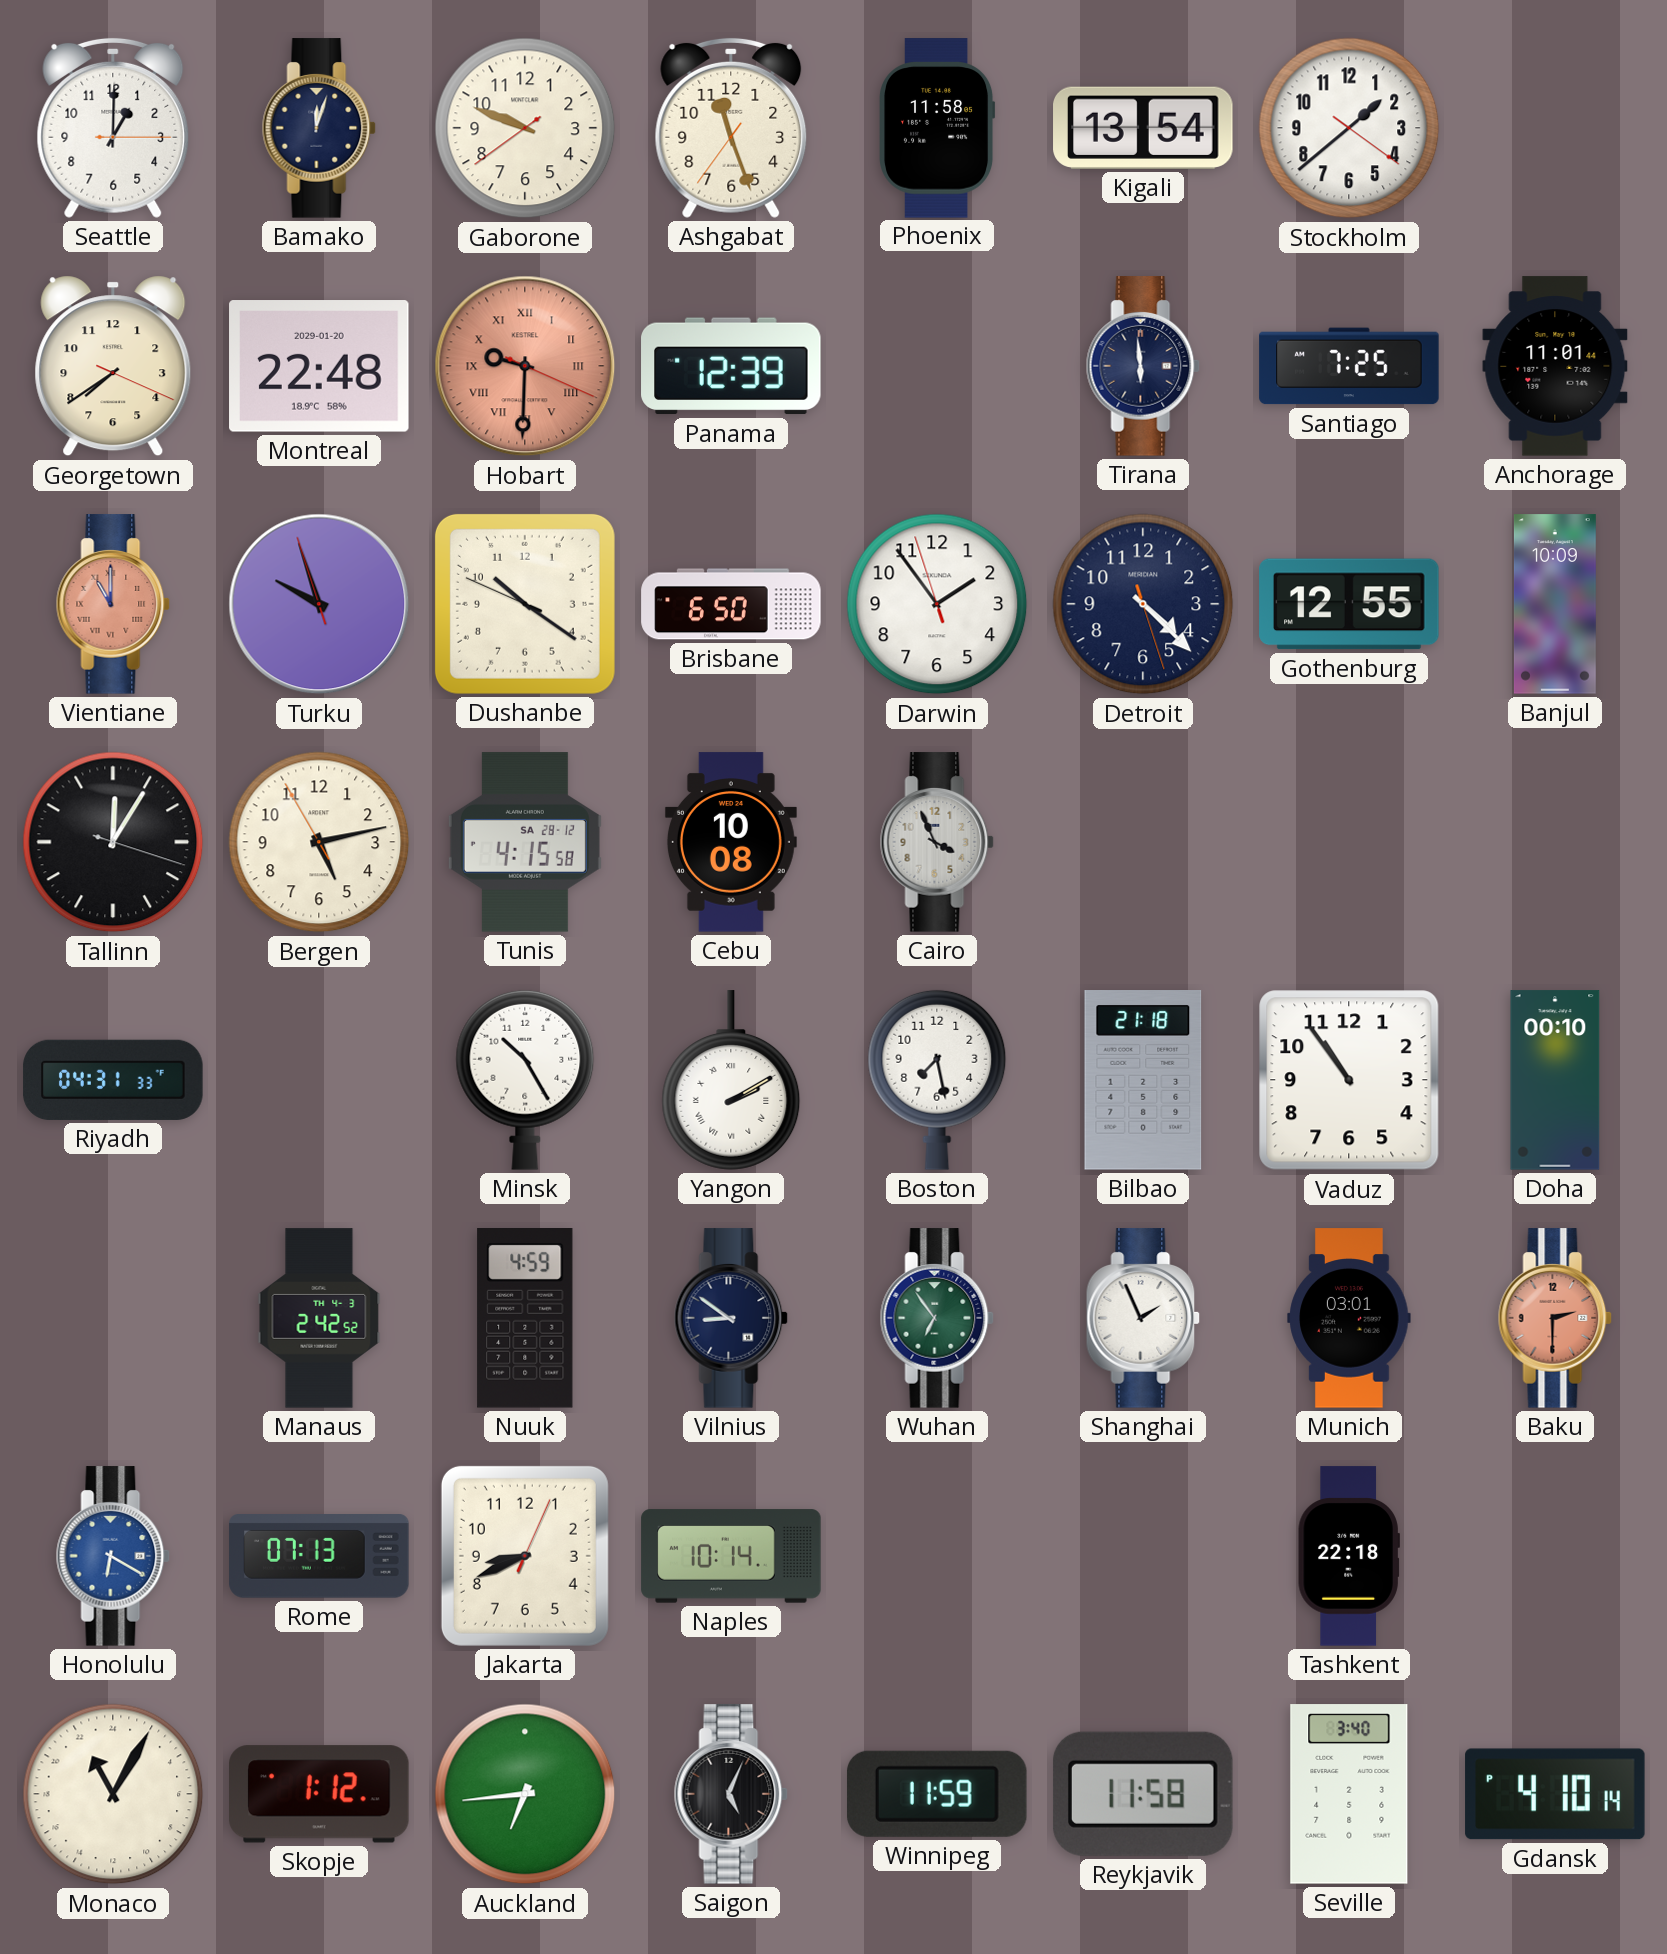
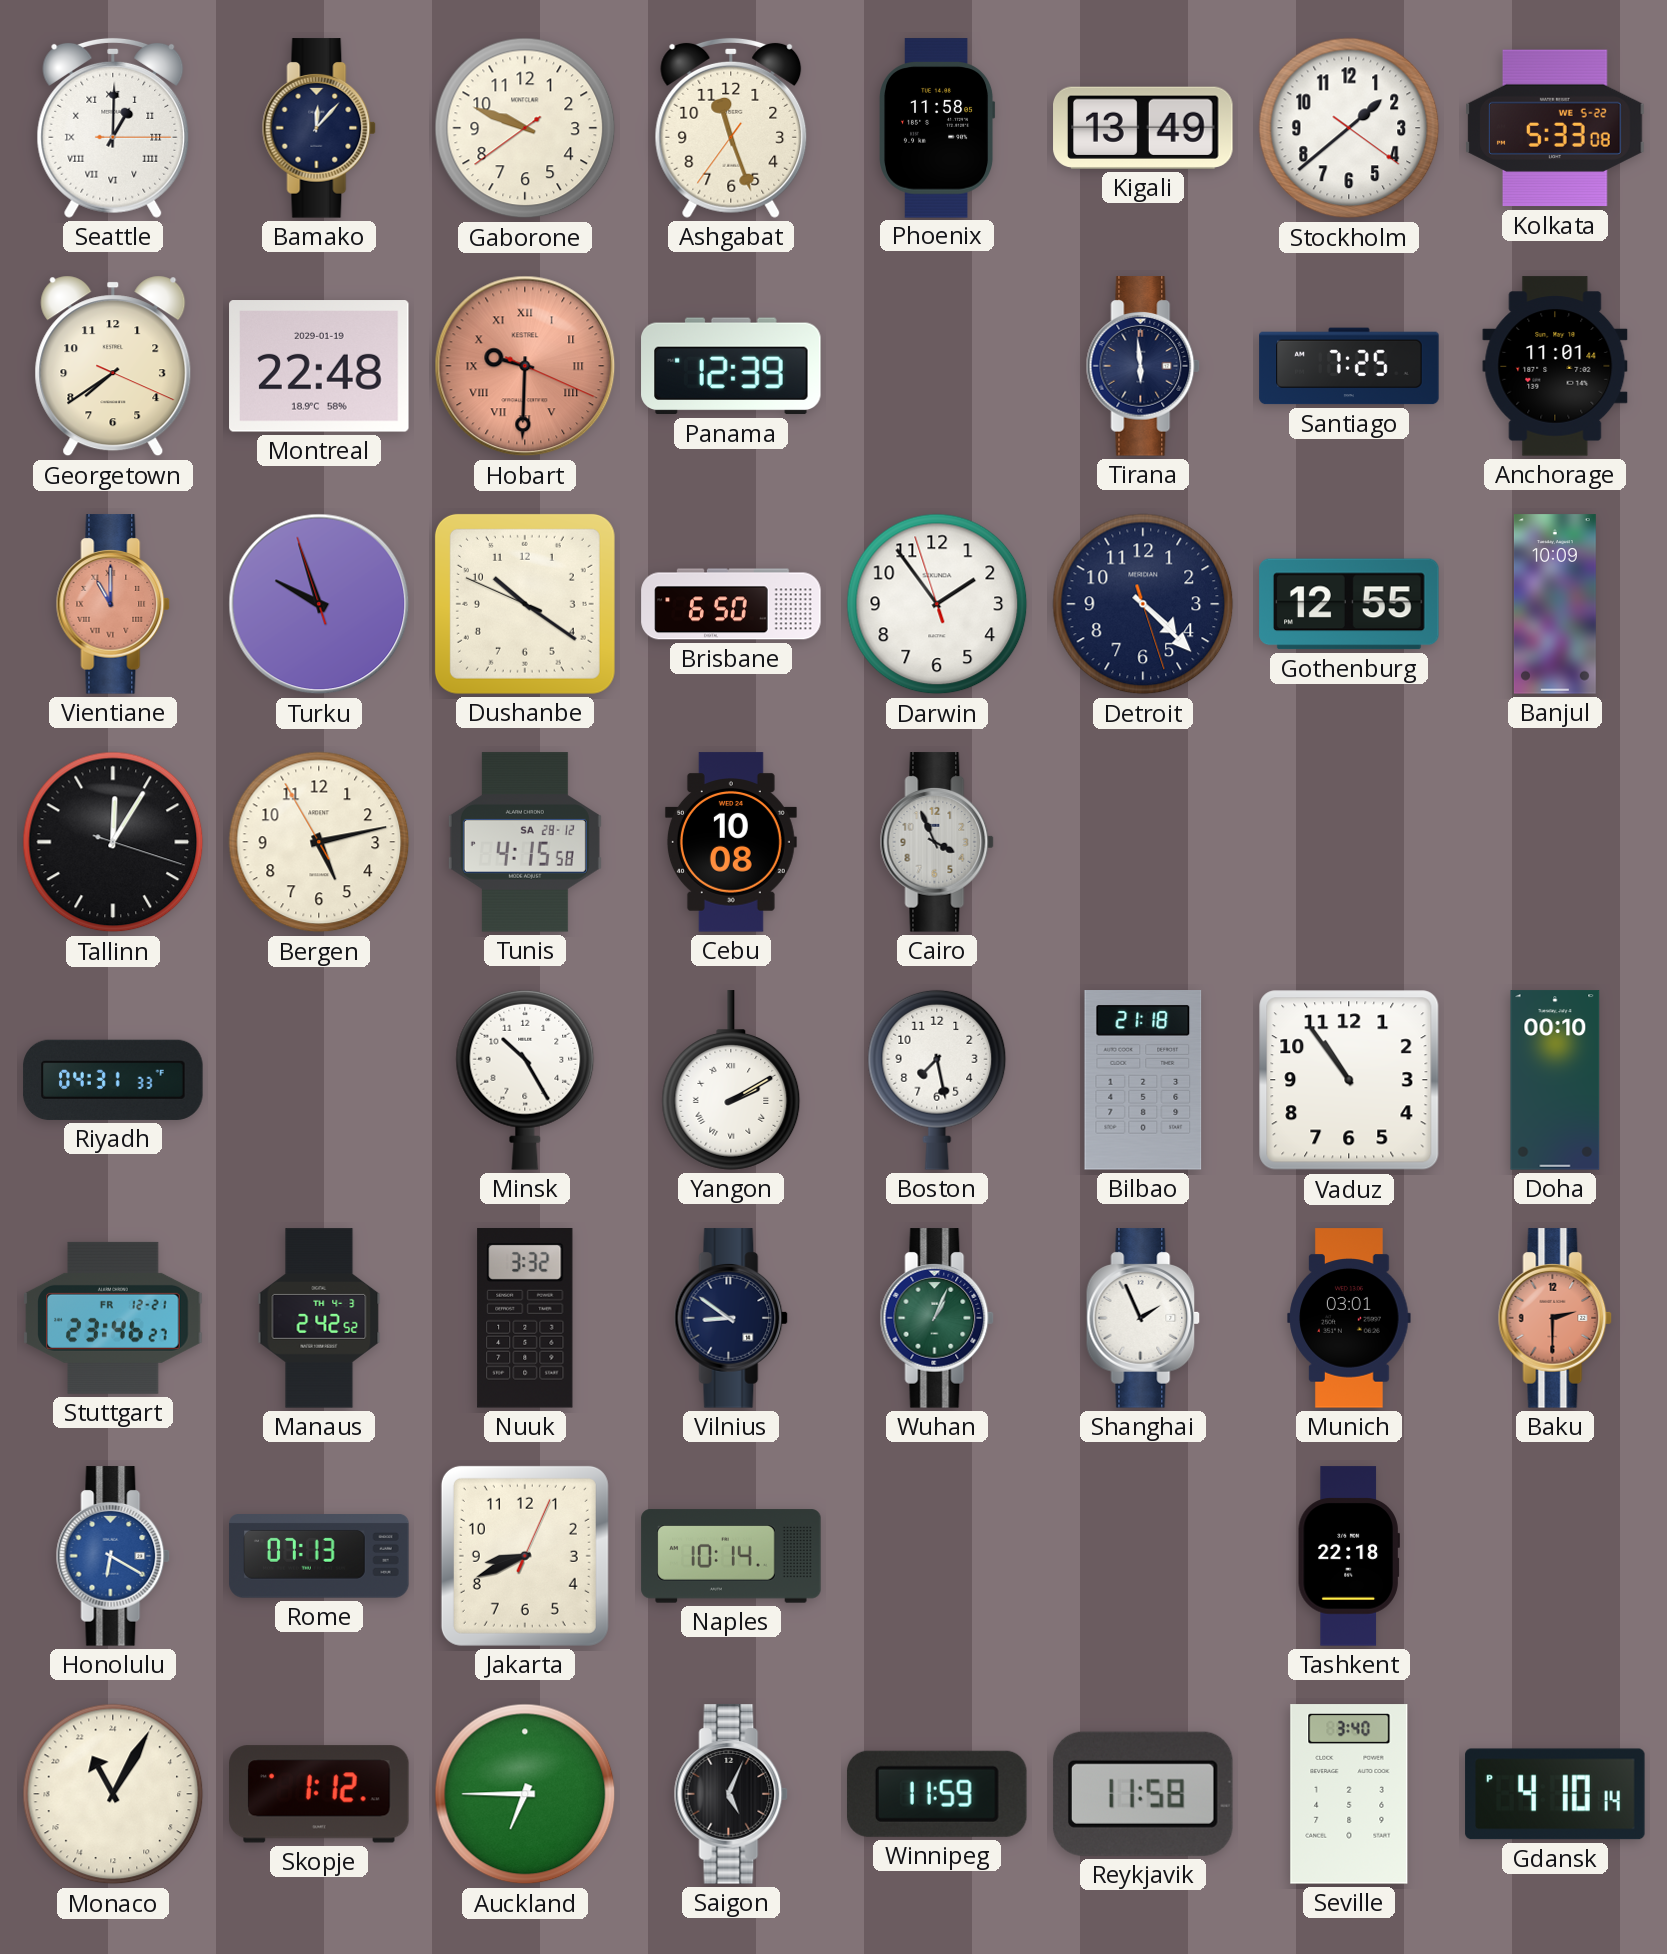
Seattle numerals: Arabic -> Roman (113, 128)
Bamako: 12:03 -> 12:07 (319, 128)
Kigali: 13:54 -> 13:49 (1143, 128)
Kolkata: none -> 5:33 (1555, 128)
Montreal date: 2029-01-20 -> 2029-01-19 (319, 366)
Stuttgart: none -> 23:46 (113, 1318)
Nuuk: 4:59 -> 3:32 (525, 1319)
Wuhan: 6:54 -> 1:04 (937, 1318)
Auckland: 6:44 -> 6:45 (525, 1794)
